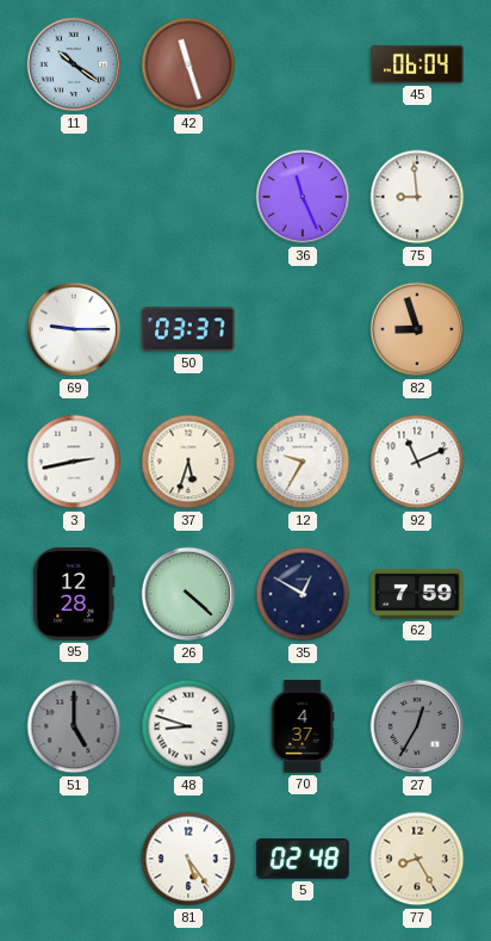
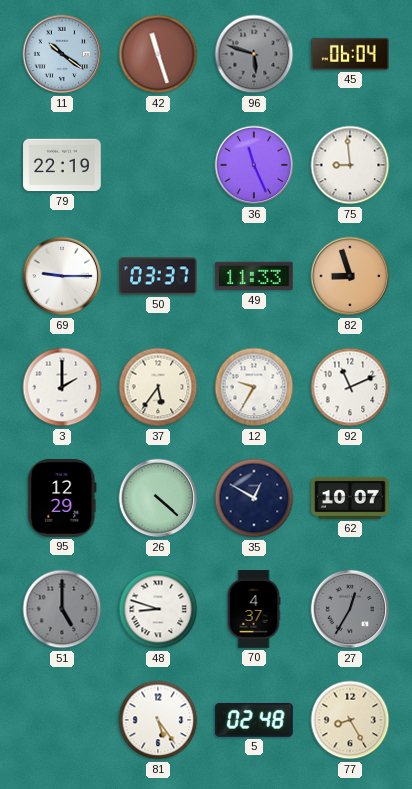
96: none -> 5:48 (254, 54)
79: none -> 22:19 (62, 165)
49: none -> 11:33 (254, 276)
3: 2:43 -> 2:00 (62, 387)
37: 5:33 -> 5:36 (158, 387)
95: 12:28 -> 12:29 (62, 499)
62: 7:59 -> 10:07 (351, 498)
